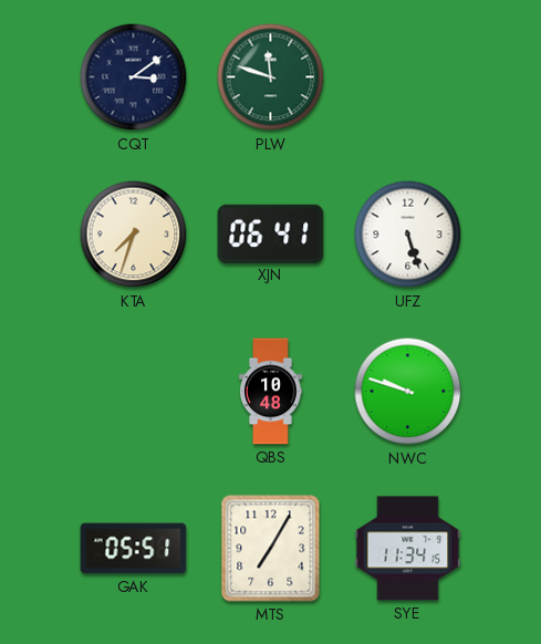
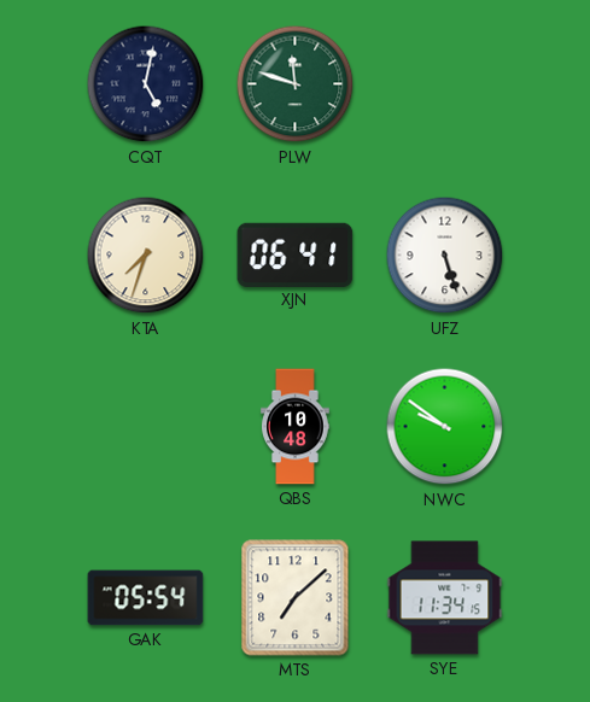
CQT: 3:09 -> 5:02 (146, 84)
NWC: 9:48 -> 9:51 (445, 427)
GAK: 05:51 -> 05:54 (146, 598)
MTS: 7:05 -> 7:08 (296, 598)
